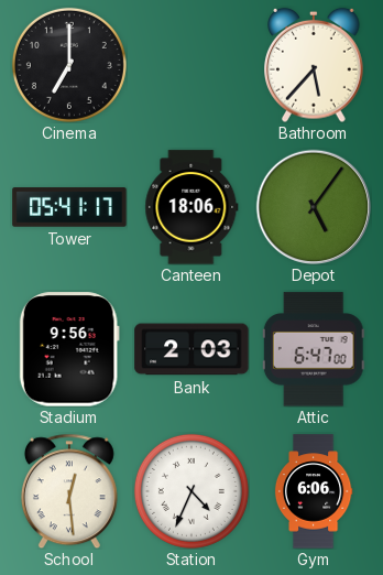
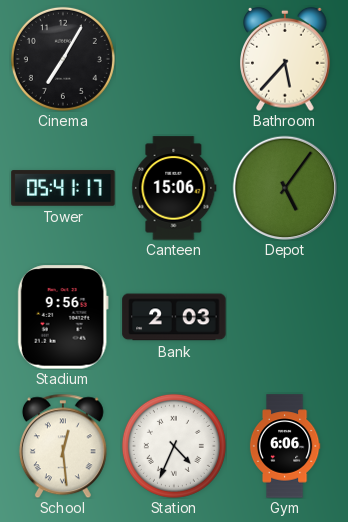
Cinema: 7:00 -> 7:05 (63, 59)
Canteen: 18:06 -> 15:06 (174, 188)
Attic: 6:47 -> none (314, 349)
